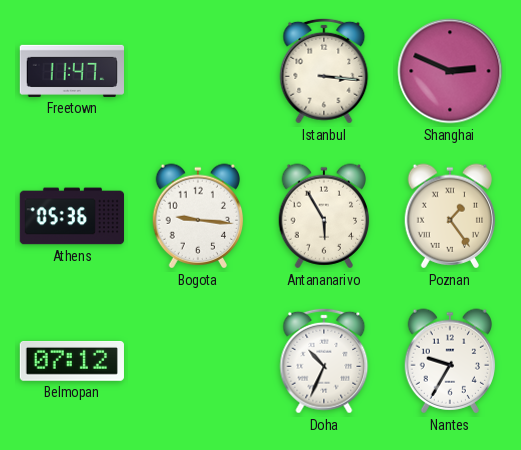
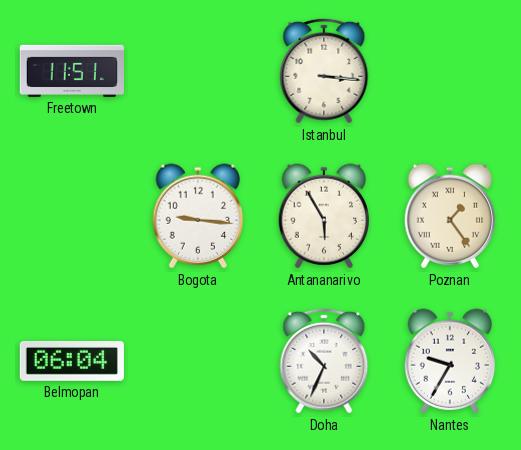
Freetown: 11:47 -> 11:51 (71, 71)
Shanghai: 2:49 -> none (450, 71)
Athens: 05:36 -> none (71, 216)
Belmopan: 07:12 -> 06:04 (72, 361)
